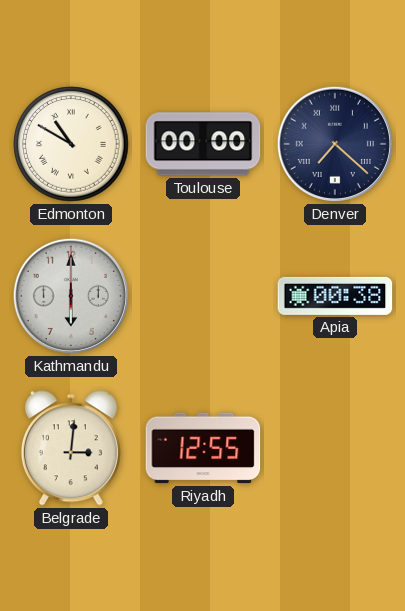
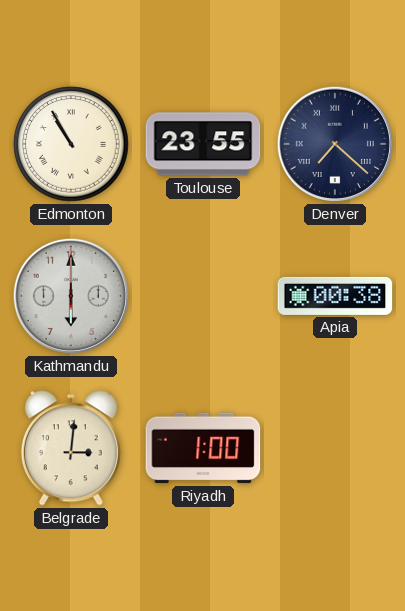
Edmonton: 10:50 -> 10:55 (71, 144)
Toulouse: 00:00 -> 23:55 (203, 144)
Riyadh: 12:55 -> 1:00 (203, 448)
